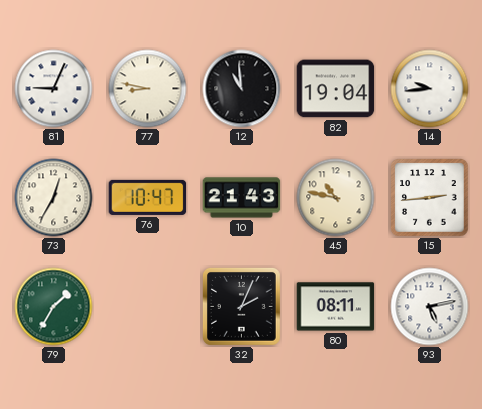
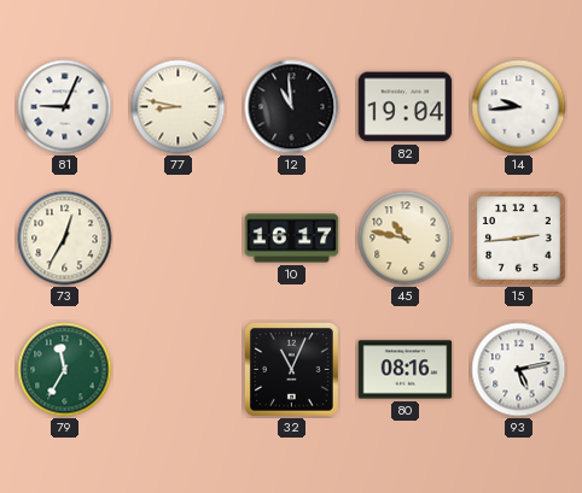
76: 10:47 -> none (148, 197)
10: 21:43 -> 16:17 (292, 239)
79: 1:35 -> 11:35 (65, 370)
32: 2:04 -> 11:04 (291, 369)
80: 08:11 -> 08:16 (406, 370)
